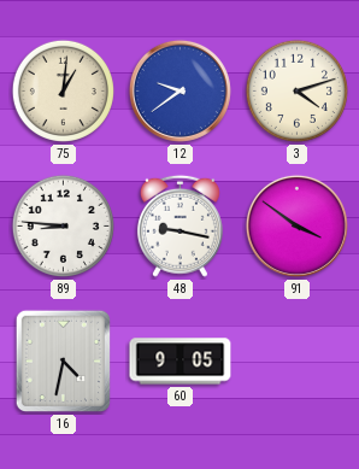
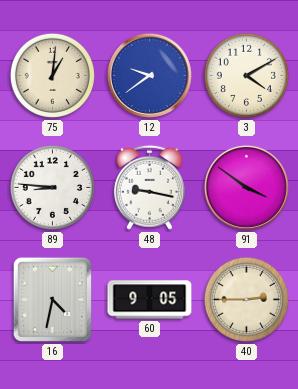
3: 4:12 -> 4:10 (246, 75)
40: none -> 2:45 (246, 299)
